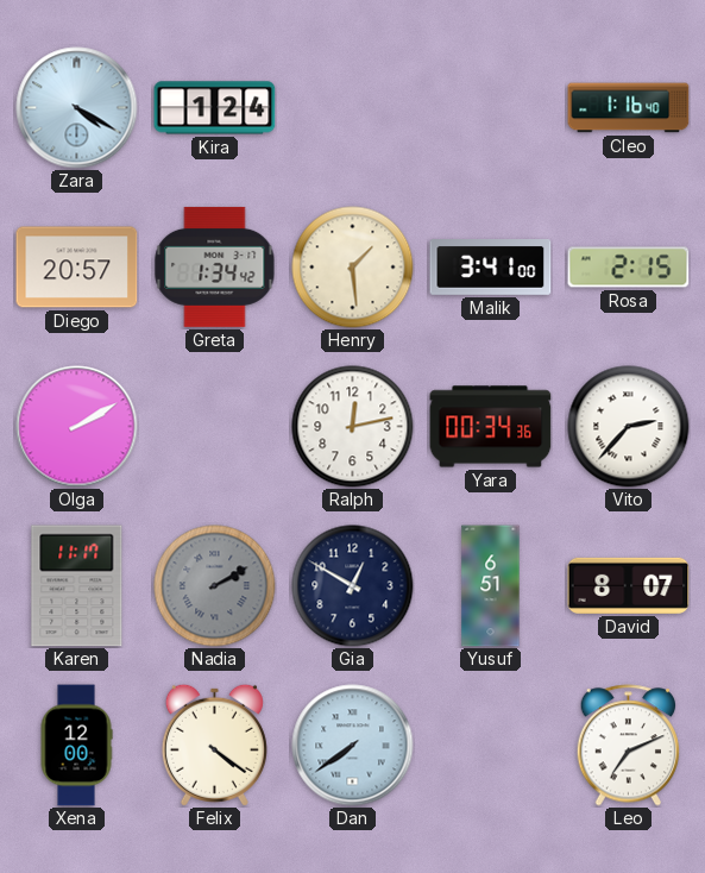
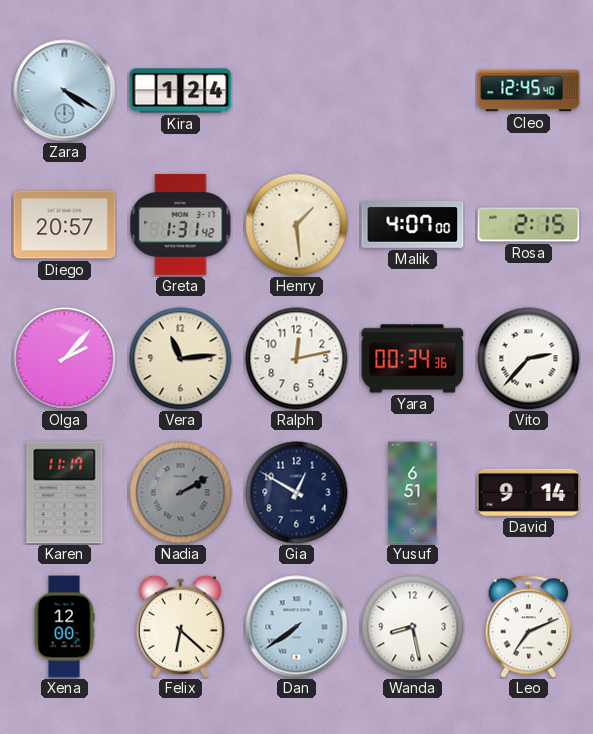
Cleo: 1:16 -> 12:45 (529, 91)
Greta: 1:34 -> 1:31 (181, 224)
Malik: 3:41 -> 4:07 (413, 225)
Olga: 2:10 -> 2:07 (65, 359)
Vera: none -> 11:14 (181, 359)
David: 8:07 -> 9:14 (529, 492)
Felix: 4:21 -> 6:22 (180, 626)
Wanda: none -> 8:28 (413, 627)
